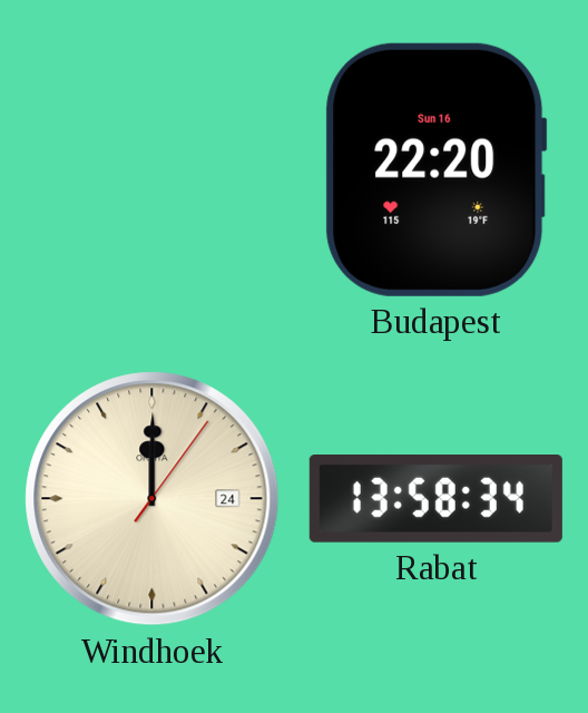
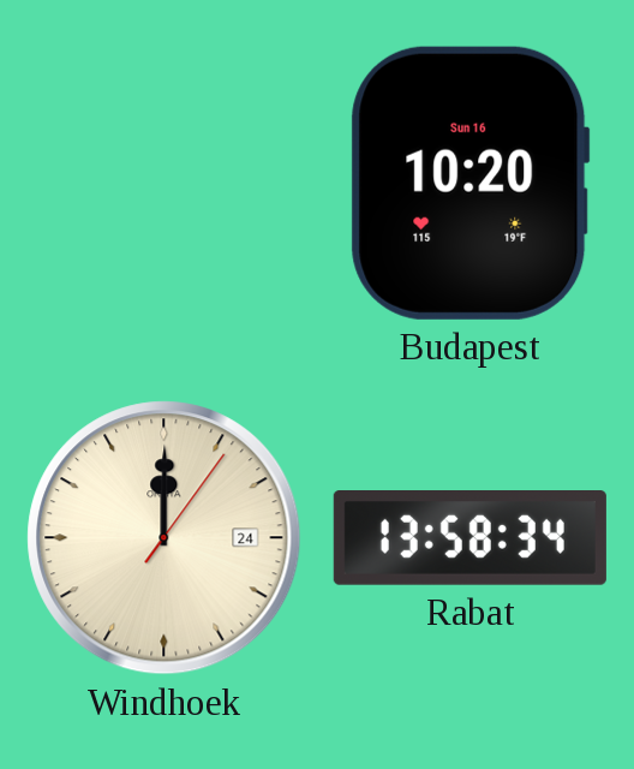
Budapest: 22:20 -> 10:20 (471, 183)
